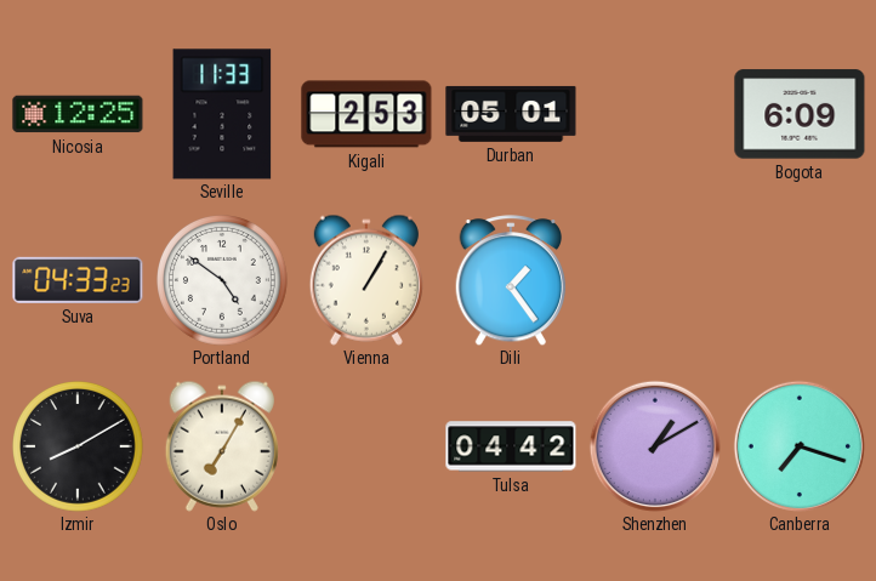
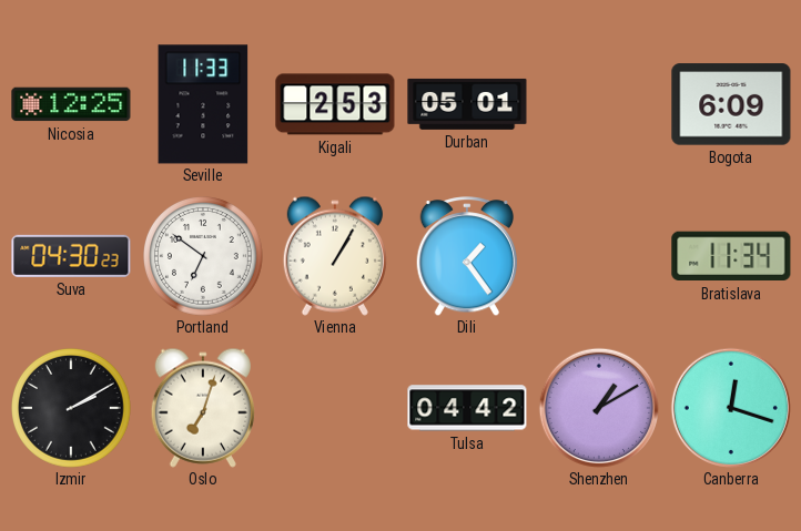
Suva: 04:33 -> 04:30 (71, 256)
Portland: 4:51 -> 6:51 (204, 257)
Bratislava: none -> 11:34 (731, 256)
Izmir: 8:10 -> 2:10 (72, 409)
Oslo: 7:05 -> 7:03 (203, 408)
Canberra: 7:18 -> 12:18 (731, 408)
